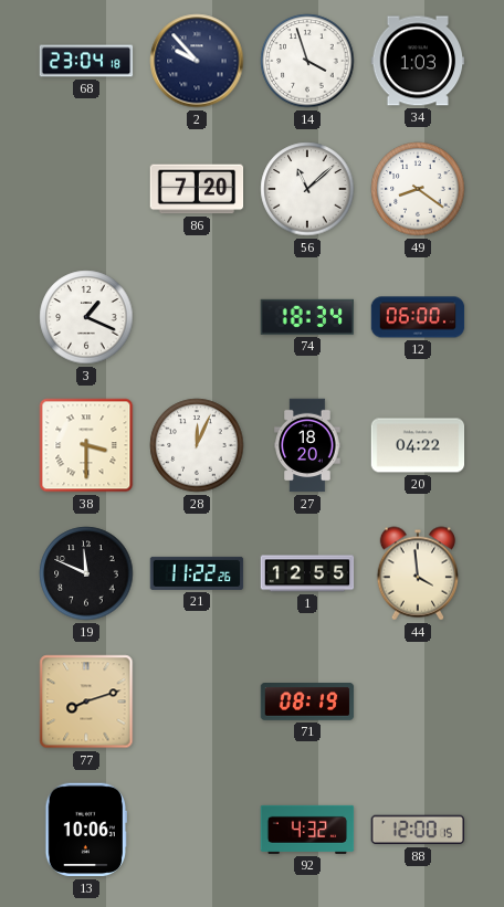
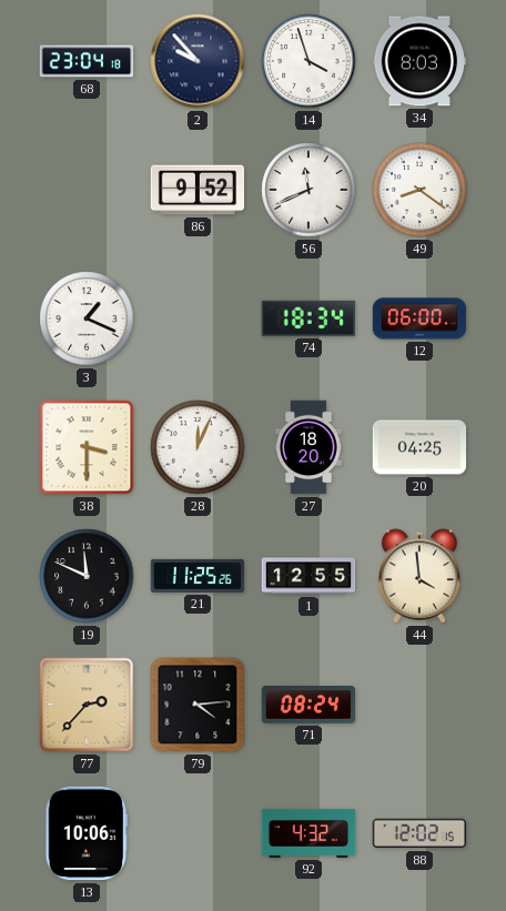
34: 1:03 -> 8:03 (419, 61)
86: 7:20 -> 9:52 (198, 190)
56: 11:08 -> 11:41 (308, 190)
20: 04:22 -> 04:25 (419, 447)
21: 11:22 -> 11:25 (198, 576)
77: 8:12 -> 2:37 (87, 705)
79: none -> 4:14 (198, 705)
71: 08:19 -> 08:24 (308, 706)
88: 12:00 -> 12:02 (418, 833)
